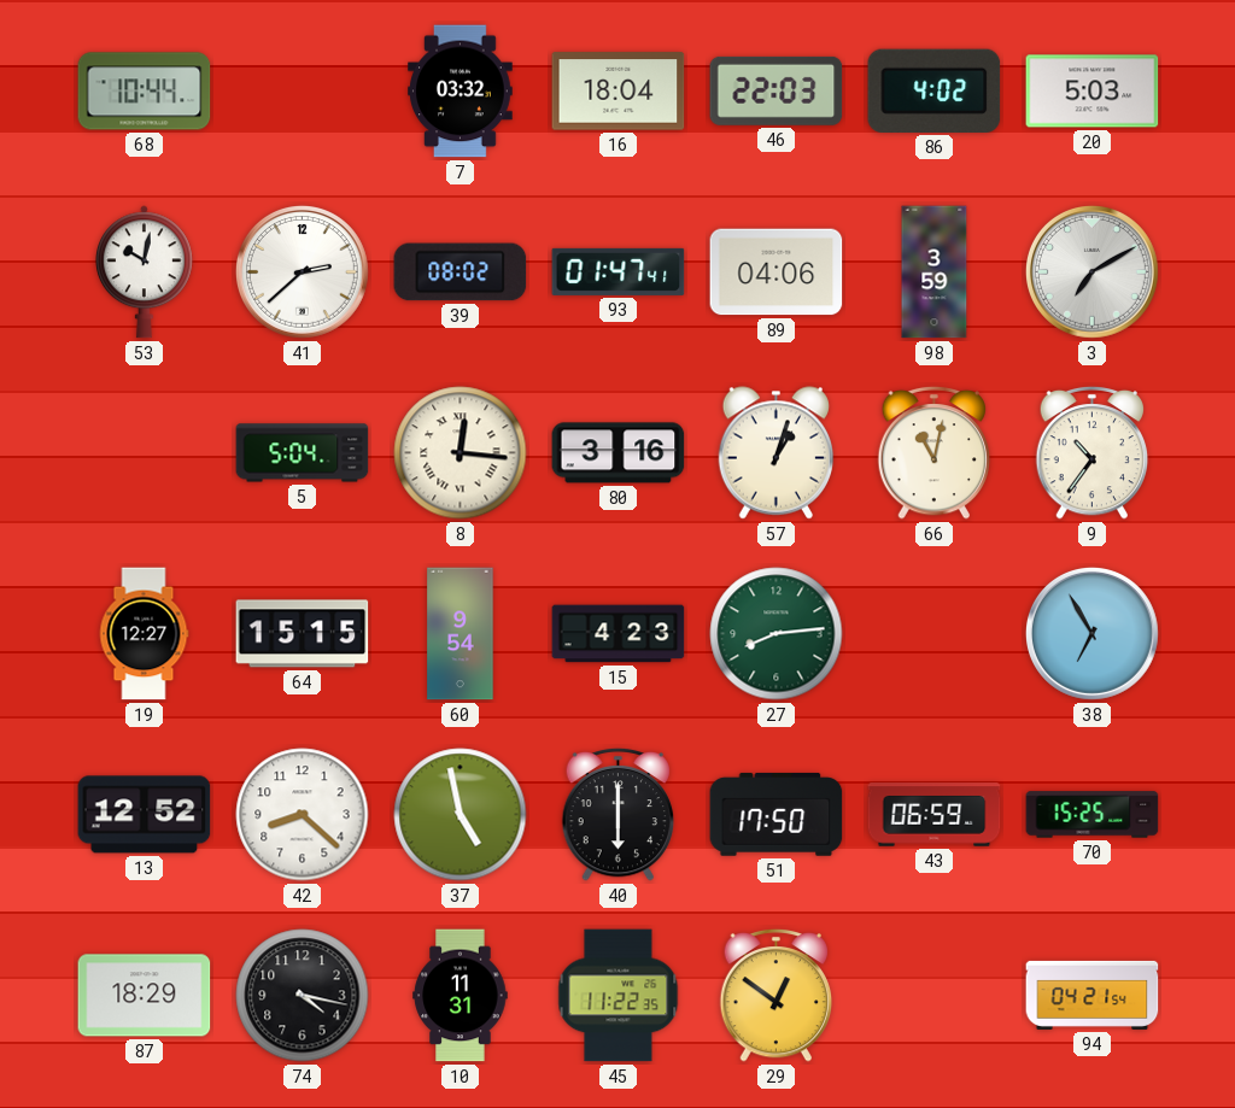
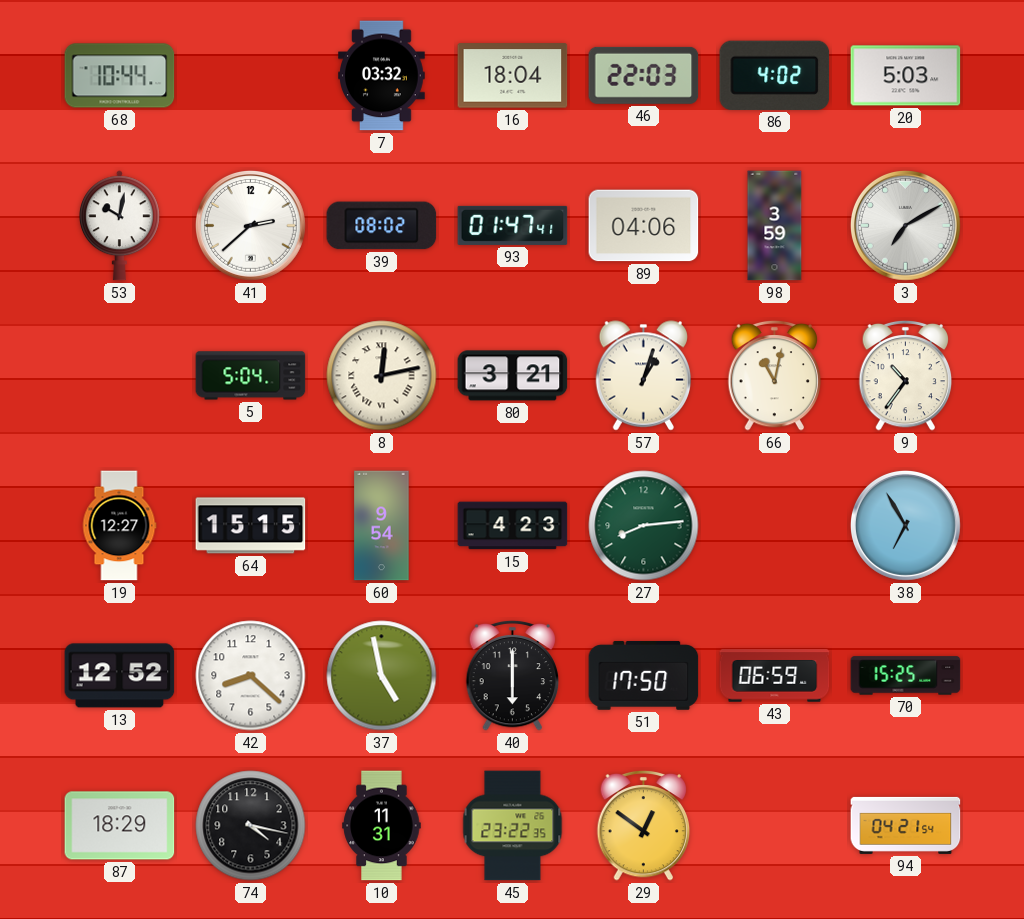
8: 12:16 -> 12:13 (382, 376)
80: 3:16 -> 3:21 (513, 376)
45: 11:22 -> 23:22 (513, 826)
